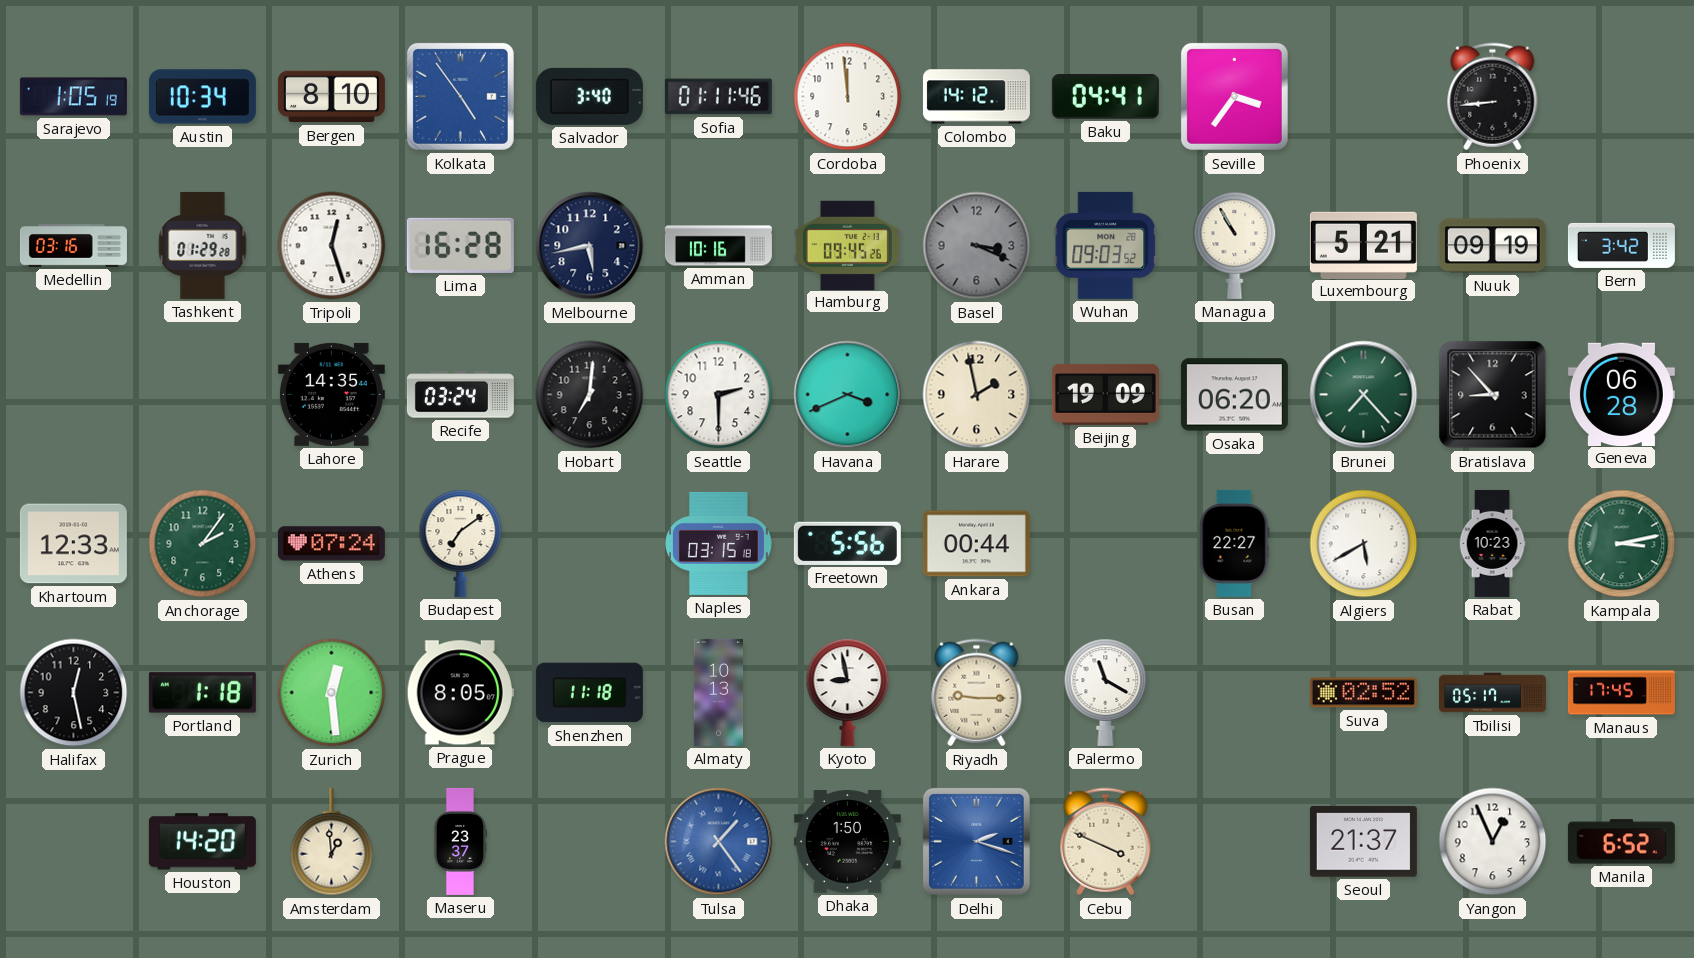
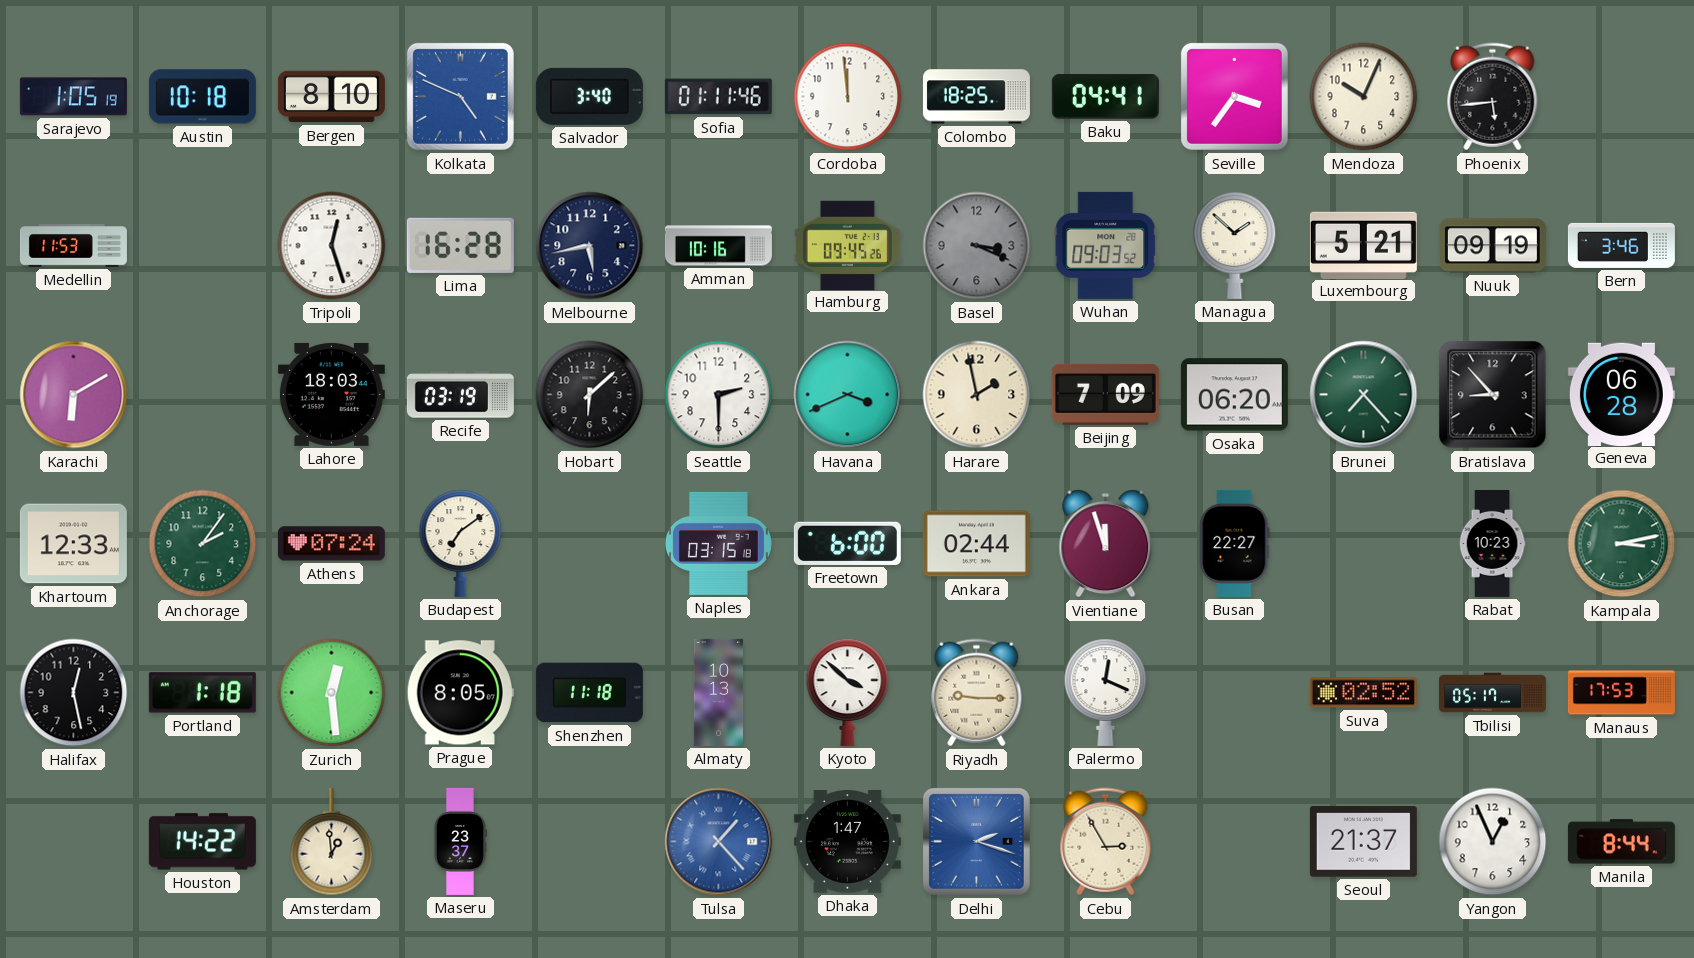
Austin: 10:34 -> 10:18 (202, 97)
Kolkata: 4:54 -> 4:49 (460, 96)
Colombo: 14:12 -> 18:25 (976, 97)
Mendoza: none -> 10:04 (1364, 97)
Phoenix: 8:44 -> 5:44 (1493, 97)
Medellin: 03:16 -> 11:53 (73, 246)
Tashkent: 01:29 -> none (203, 245)
Managua: 10:55 -> 1:52 (1235, 245)
Bern: 3:42 -> 3:46 (1621, 245)
Karachi: none -> 6:10 (74, 395)
Lahore: 14:35 -> 18:03 (331, 394)
Recife: 03:24 -> 03:19 (460, 395)
Hobart: 7:01 -> 6:08 (590, 395)
Beijing: 19:09 -> 7:09 (1105, 394)
Freetown: 5:56 -> 6:00 (847, 543)
Ankara: 00:44 -> 02:44 (976, 544)
Vientiane: none -> 11:57 (1106, 544)
Algiers: 5:40 -> none (1364, 544)
Kyoto: 8:58 -> 3:52 (848, 692)
Palermo: 11:20 -> 12:19 (1106, 692)
Manaus: 17:45 -> 17:53 (1621, 693)
Houston: 14:20 -> 14:22 (202, 842)
Tulsa: 1:24 -> 1:23 (719, 842)
Dhaka: 1:50 -> 1:47 (847, 842)
Cebu: 3:49 -> 2:55 (1106, 842)
Manila: 6:52 -> 8:44 (1621, 842)
